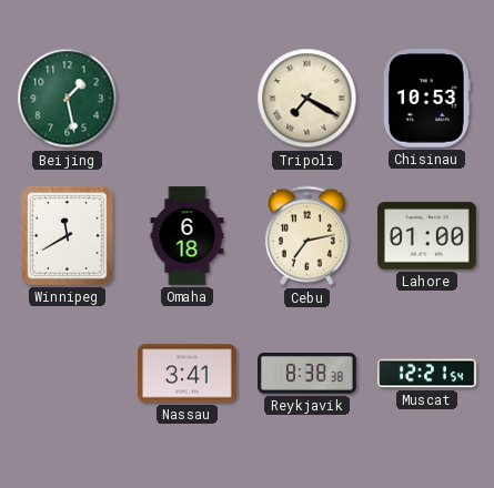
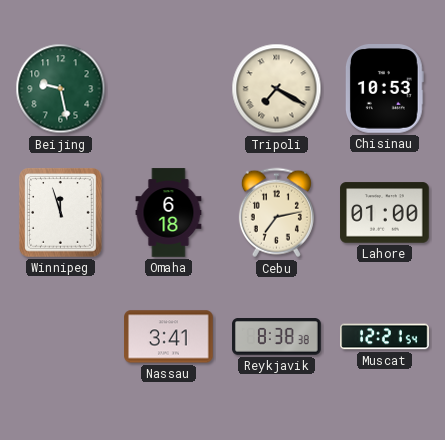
Beijing: 1:28 -> 9:28 (61, 89)
Winnipeg: 11:40 -> 11:57 (61, 213)
